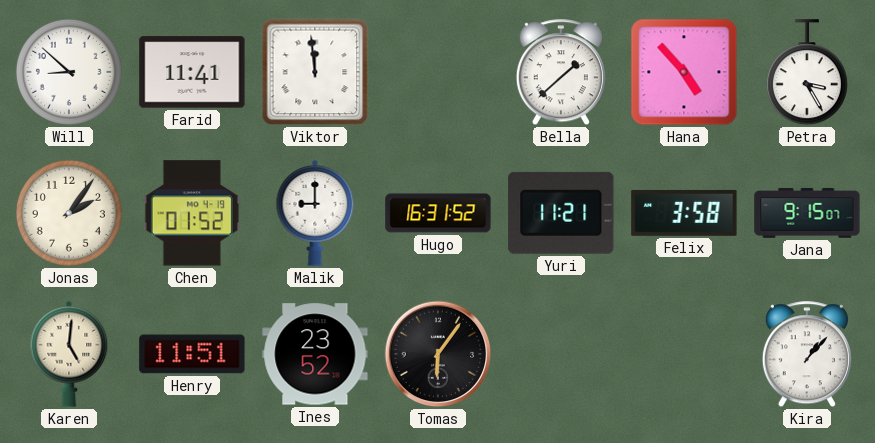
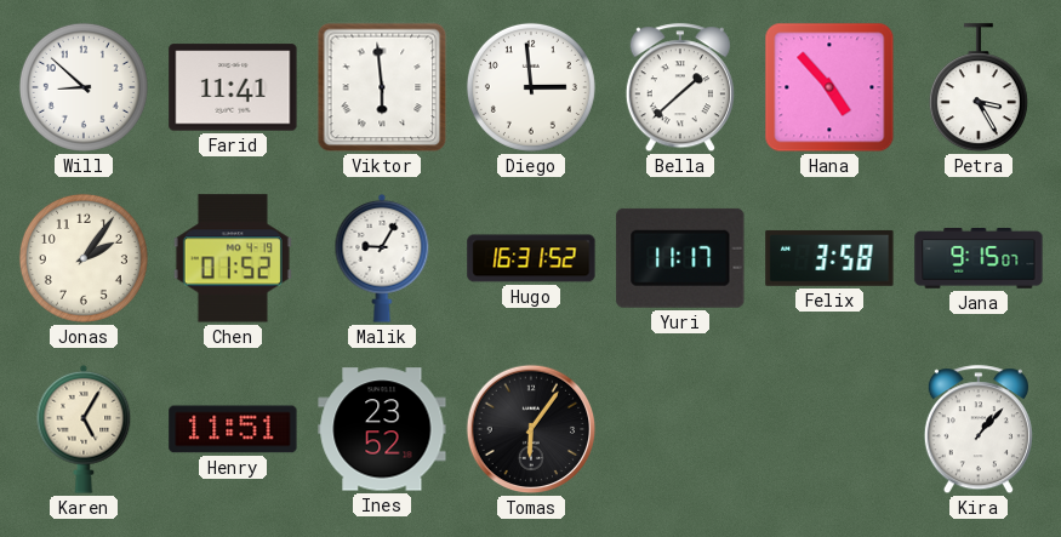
Viktor: 11:59 -> 5:59 (382, 87)
Diego: none -> 2:59 (531, 87)
Malik: 9:00 -> 9:05 (382, 258)
Yuri: 11:21 -> 11:17 (680, 258)
Karen: 5:01 -> 5:05 (84, 429)
